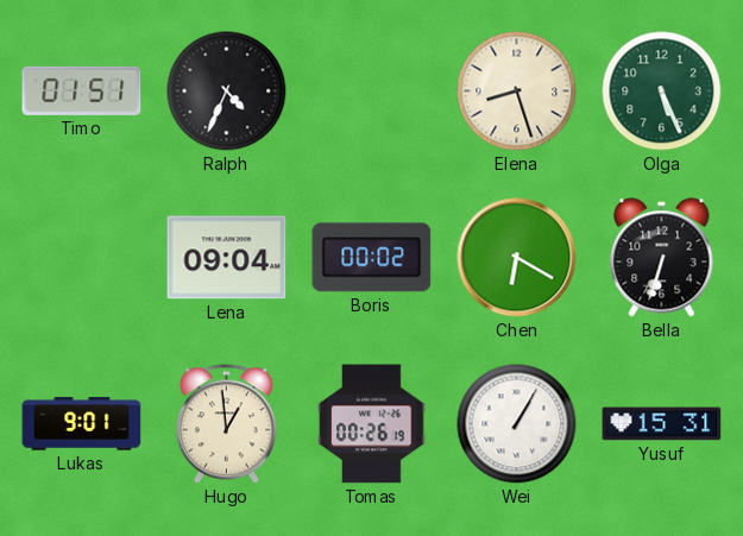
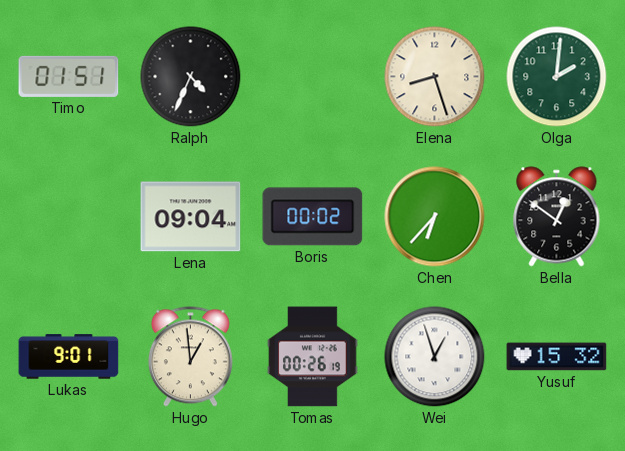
Olga: 5:26 -> 2:01 (557, 77)
Chen: 6:20 -> 6:37 (435, 217)
Bella: 6:33 -> 12:51 (557, 217)
Wei: 1:05 -> 12:57 (435, 357)
Yusuf: 15:31 -> 15:32 (557, 357)
